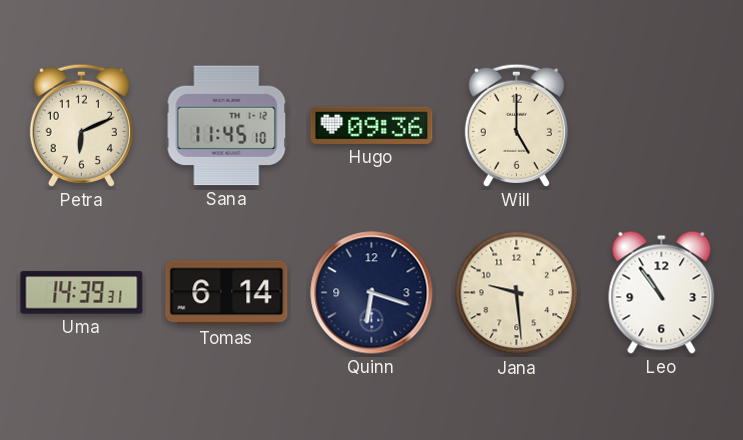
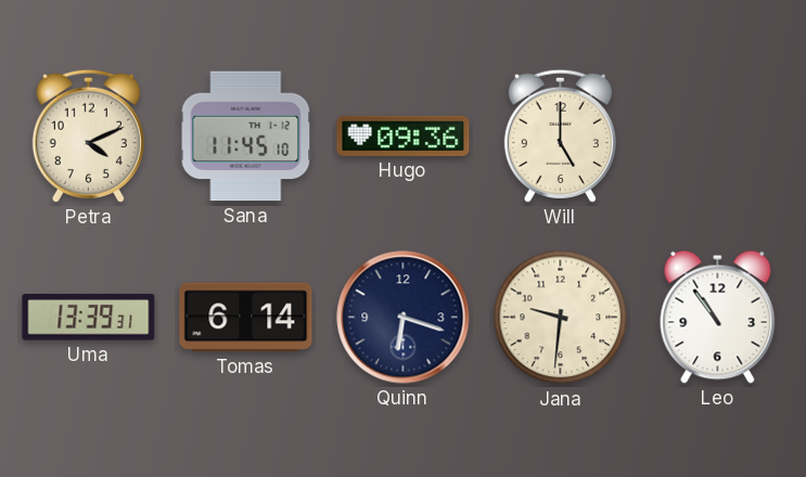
Petra: 6:11 -> 4:11 (88, 136)
Uma: 14:39 -> 13:39 (89, 318)
Jana: 9:29 -> 9:31 (561, 318)
